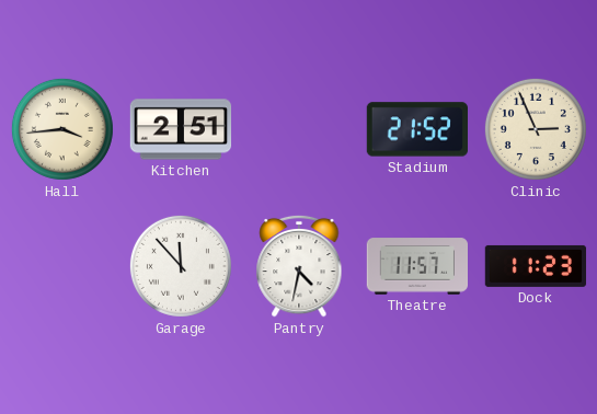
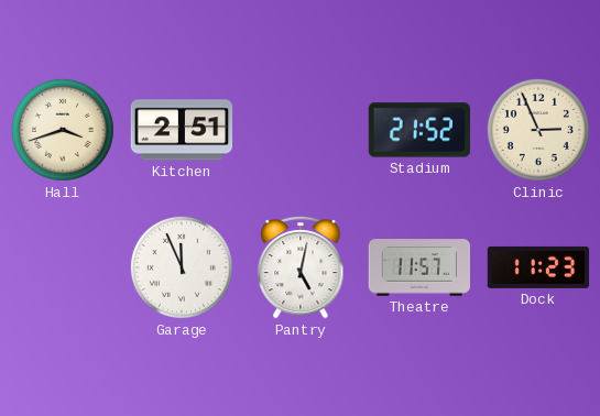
Hall: 3:44 -> 3:42 (63, 130)
Garage: 11:53 -> 11:56 (182, 267)
Pantry: 4:32 -> 5:02 (301, 267)
